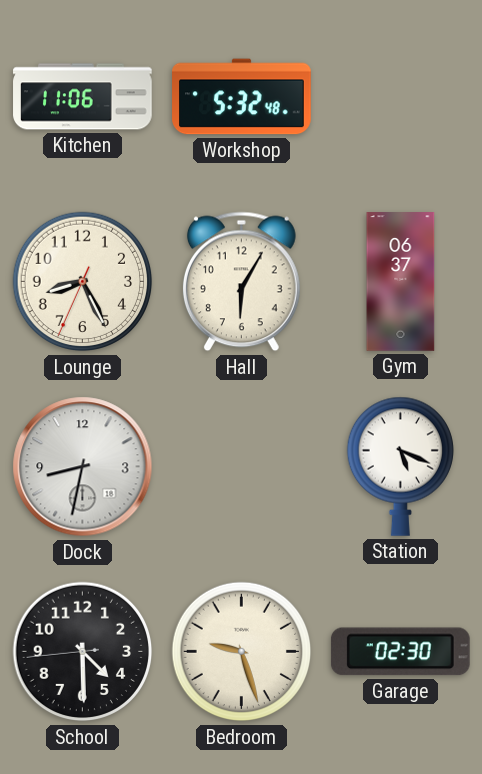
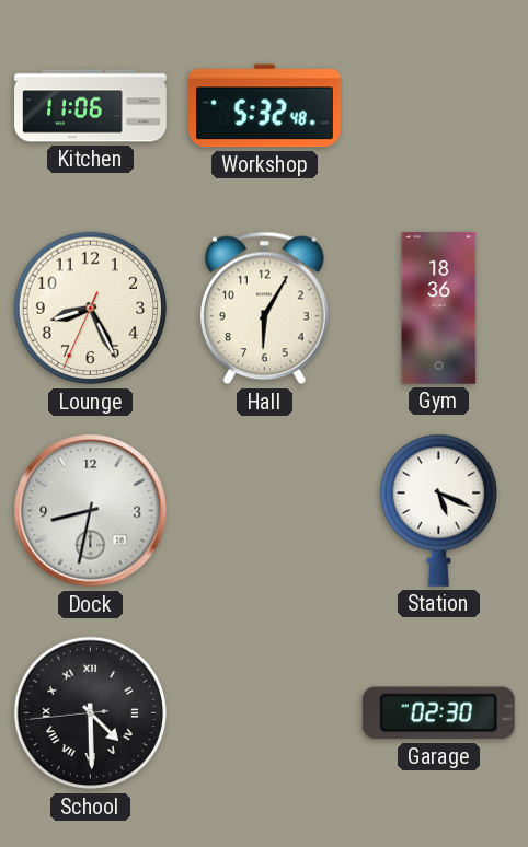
Gym: 06:37 -> 18:36 (439, 309)
School numerals: Arabic -> Roman (91, 713)
Bedroom: 9:27 -> none (242, 652)
